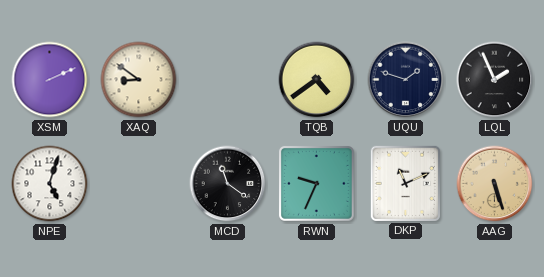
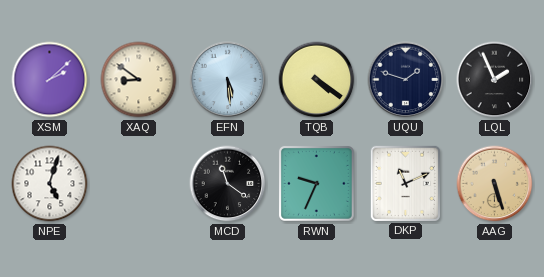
XSM: 2:11 -> 2:08 (50, 80)
EFN: none -> 5:29 (228, 80)
TQB: 4:39 -> 4:21 (317, 80)
